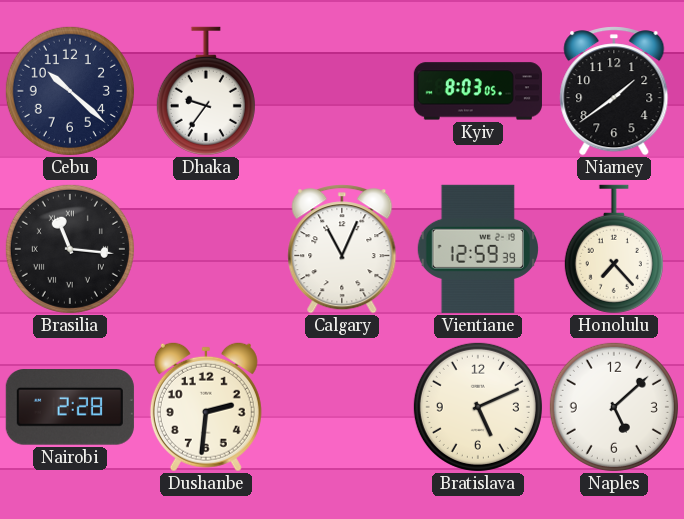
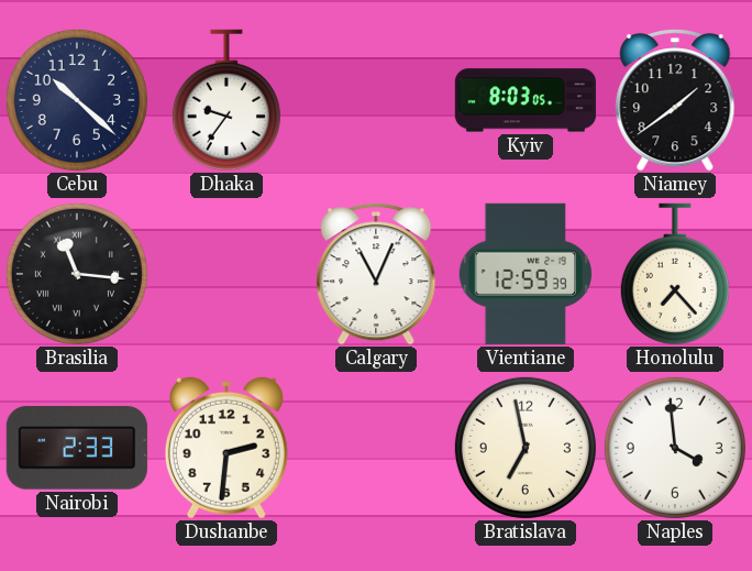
Nairobi: 2:28 -> 2:33 (77, 449)
Bratislava: 5:11 -> 6:58 (526, 448)
Naples: 5:08 -> 3:59 (675, 448)
